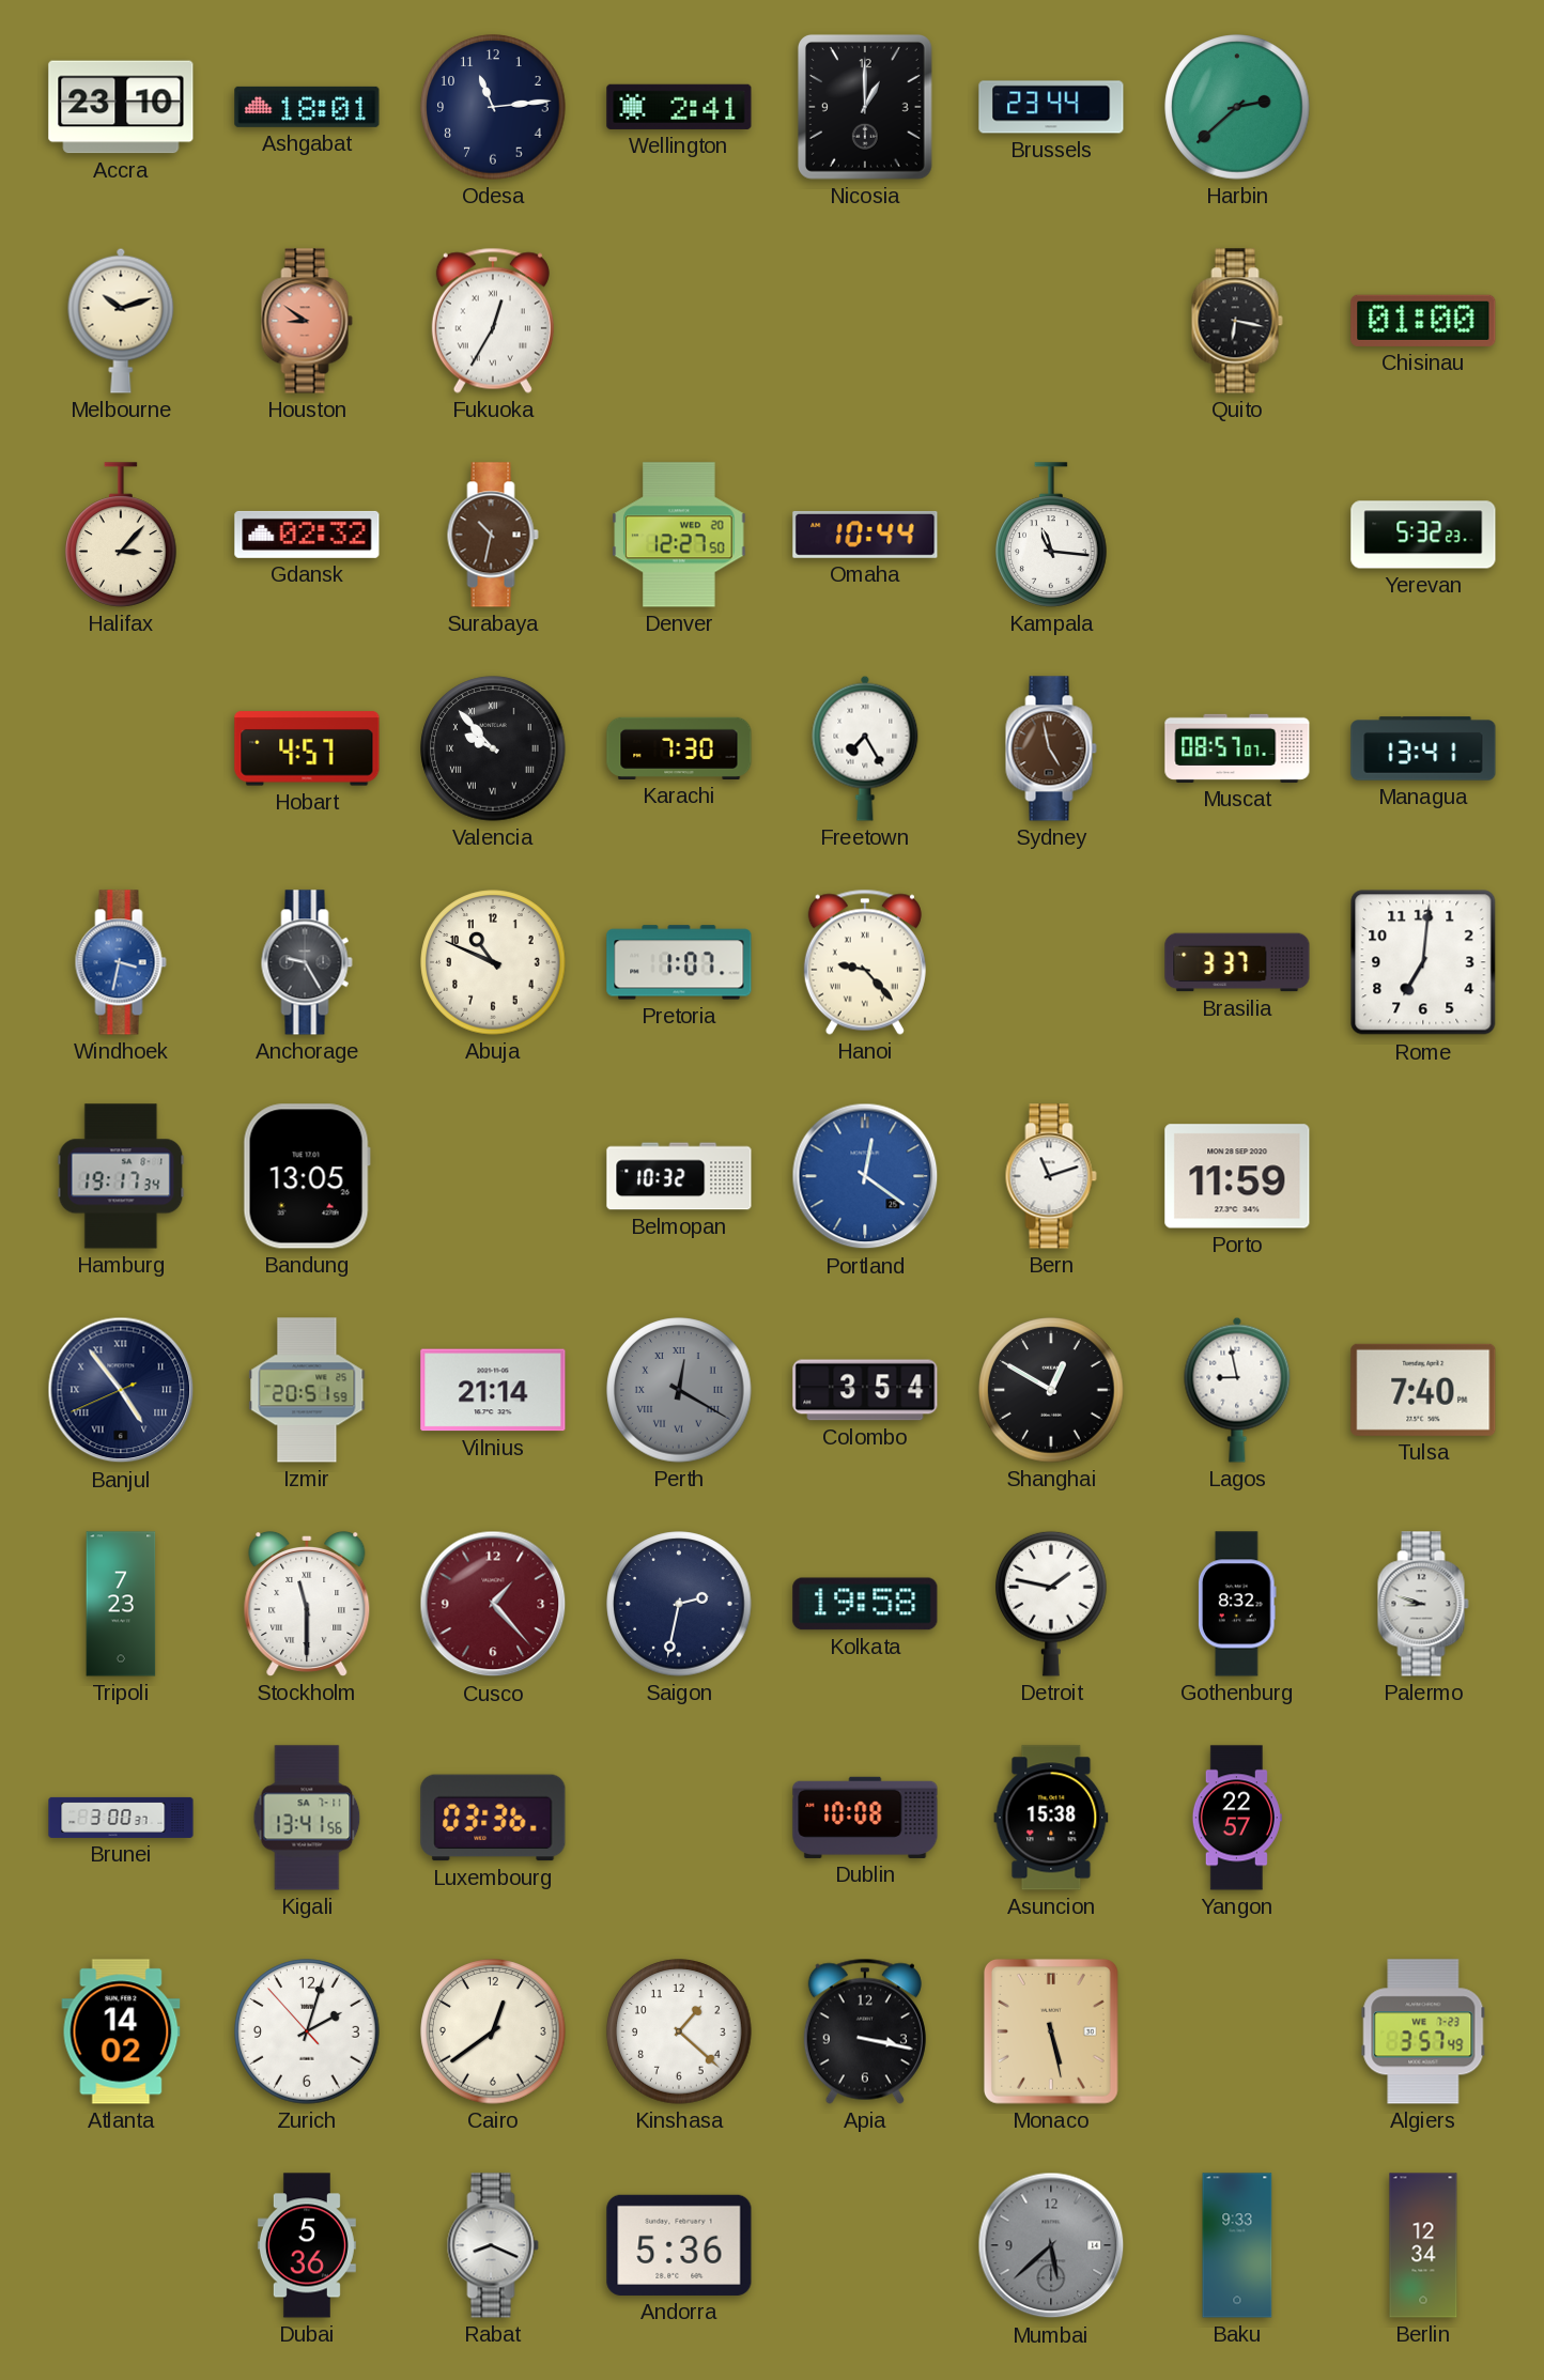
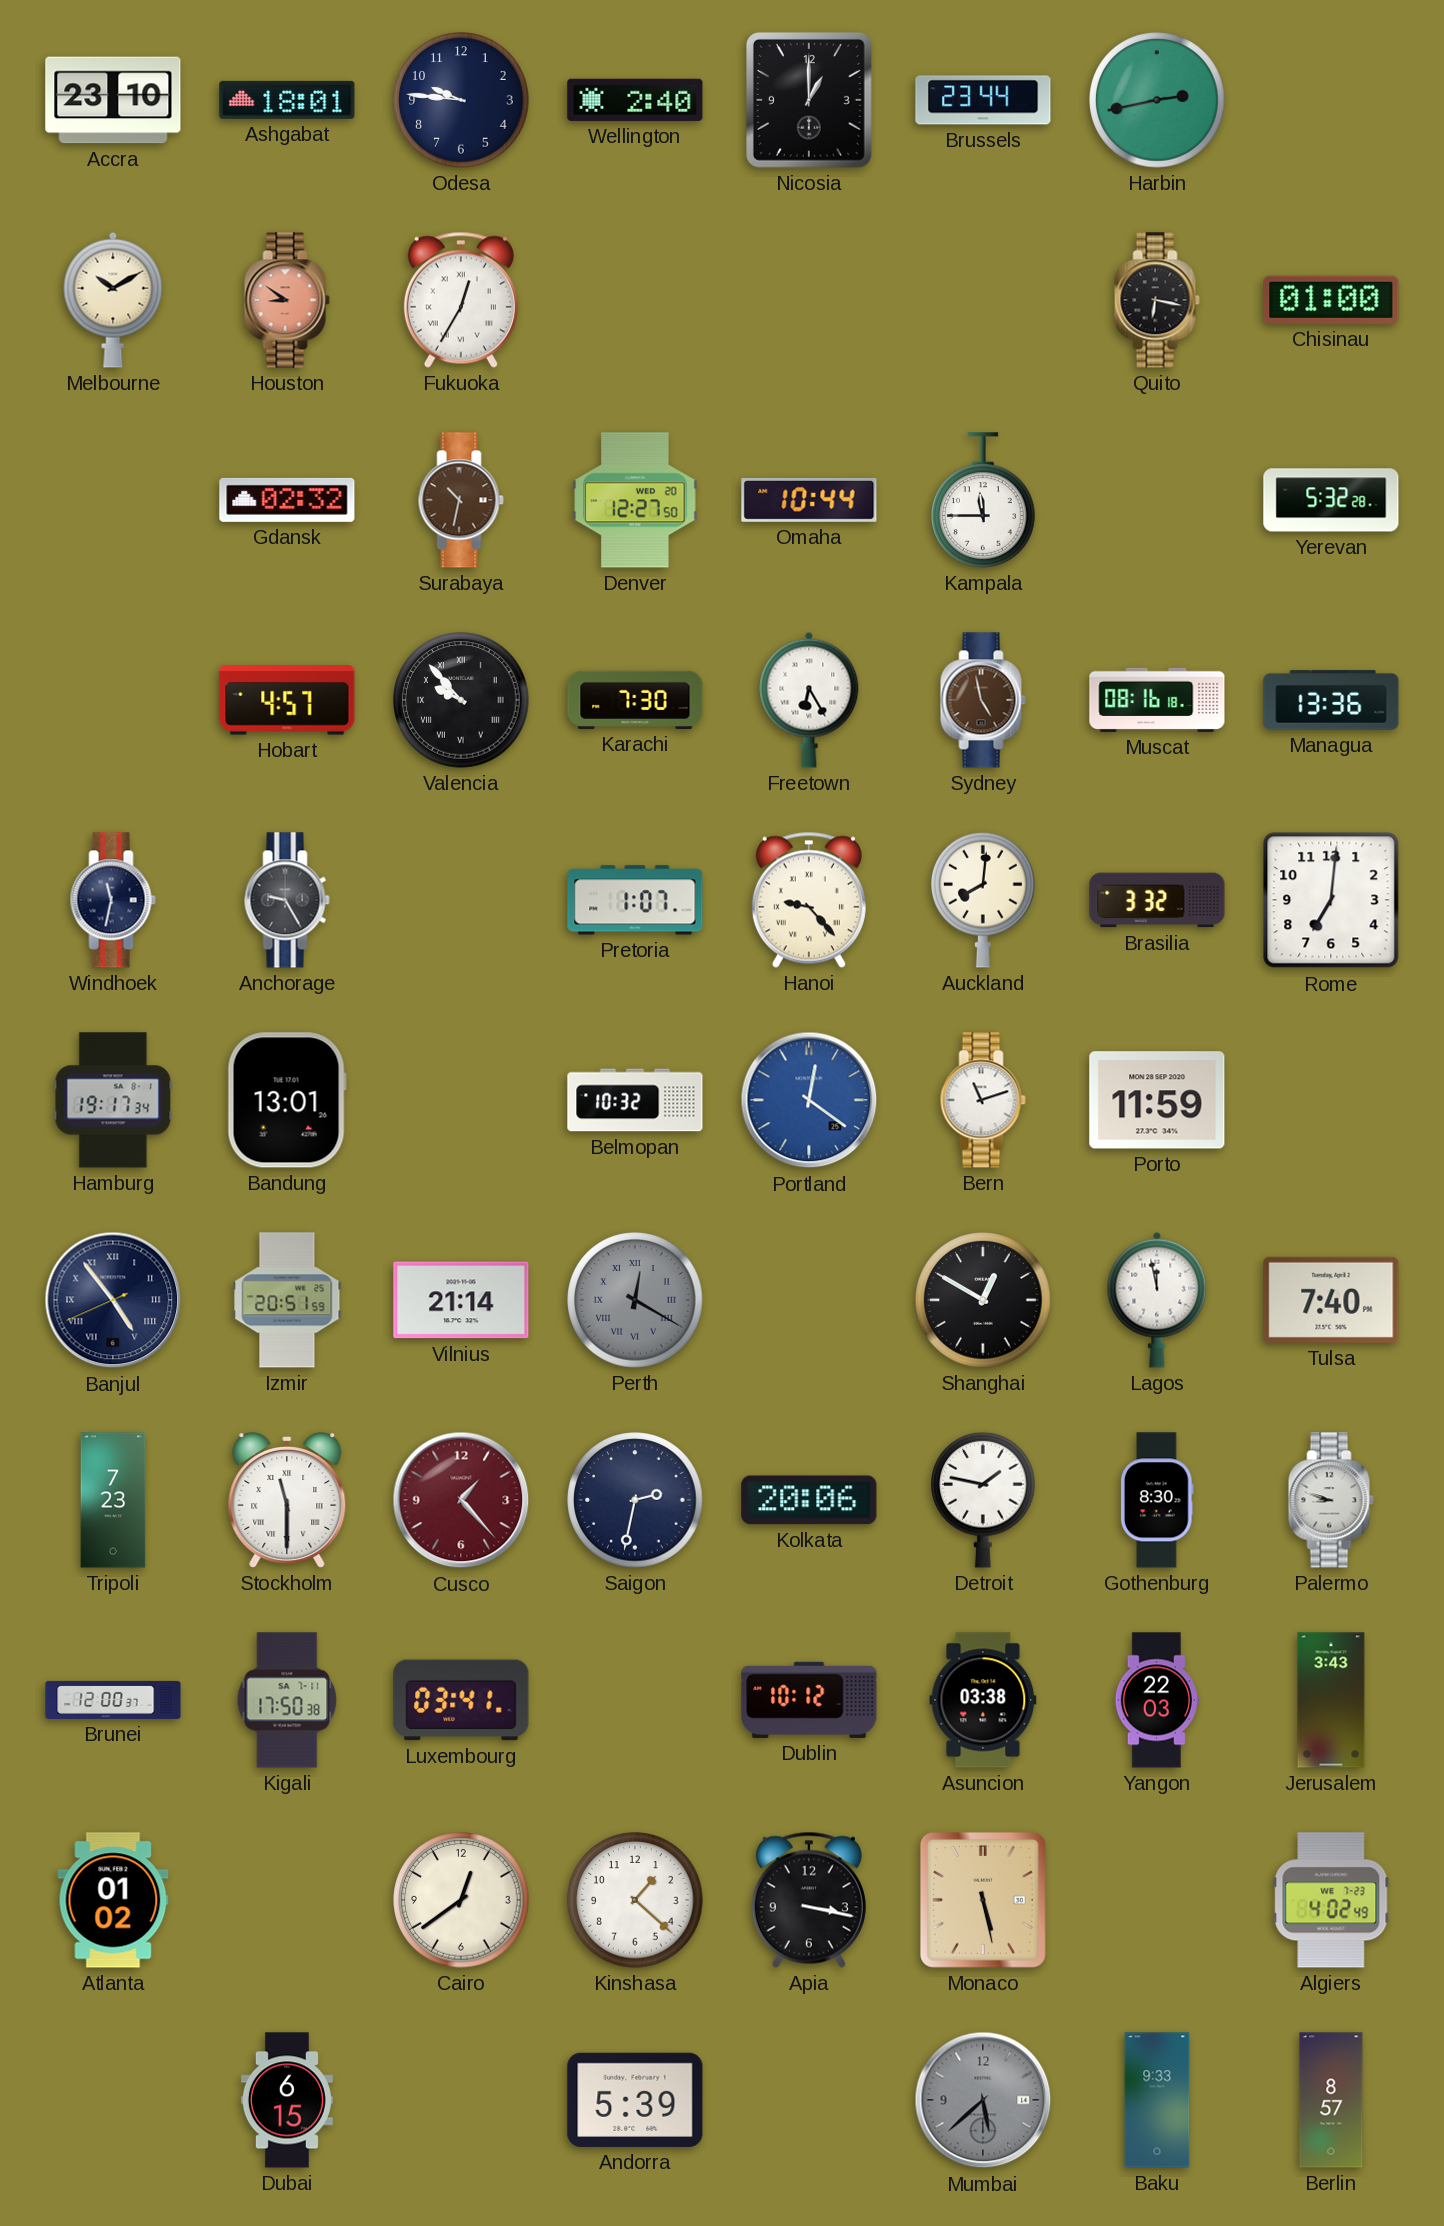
Odesa: 11:14 -> 9:46 (461, 100)
Wellington: 2:41 -> 2:40 (635, 100)
Harbin: 2:38 -> 2:43 (1157, 100)
Melbourne: 10:12 -> 10:10 (113, 300)
Halifax: 3:07 -> none (122, 535)
Kampala: 11:16 -> 11:45 (984, 500)
Yerevan: 5:32:23 -> 5:32:28 (1331, 500)
Freetown: 7:25 -> 6:25 (809, 700)
Muscat: 08:57 -> 08:16 (1157, 700)
Managua: 13:41 -> 13:36 (1331, 700)
Windhoek: 3:32 -> 11:32 (113, 900)
Windhoek dial: blue -> navy (113, 900)
Abuja: 10:49 -> none (493, 962)
Auckland: none -> 8:01 (984, 900)
Brasilia: 3:37 -> 3:32 (1157, 900)
Bandung: 13:05 -> 13:01 (287, 1100)
Colombo: 3:54 -> none (865, 1390)
Lagos: 8:58 -> 11:58 (1157, 1300)
Kolkata: 19:58 -> 20:06 (809, 1500)
Gothenburg: 8:32 -> 8:30 (1158, 1500)
Brunei: 3:00 -> 12:00 (113, 1700)
Kigali: 13:41 -> 17:50 (287, 1700)
Luxembourg: 03:36 -> 03:41 (461, 1700)
Dublin: 10:08 -> 10:12 (809, 1700)
Asuncion: 15:38 -> 03:38 (983, 1700)
Yangon: 22:57 -> 22:03 (1157, 1700)
Jerusalem: none -> 3:43 (1331, 1700)
Atlanta: 14:02 -> 01:02 (113, 1900)
Zurich: 2:02 -> none (307, 2031)
Algiers: 3:57 -> 4:02 (1331, 1900)
Dubai: 5:36 -> 6:15 (287, 2100)
Rabat: 8:19 -> none (493, 2245)
Andorra: 5:36 -> 5:39 (635, 2100)
Berlin: 12:34 -> 8:57 (1331, 2100)
